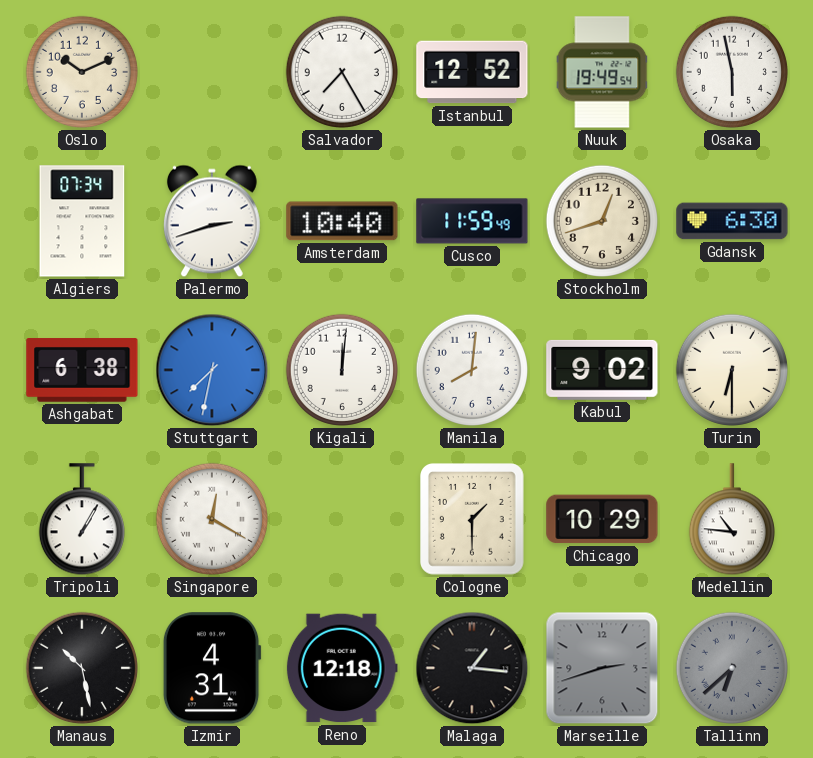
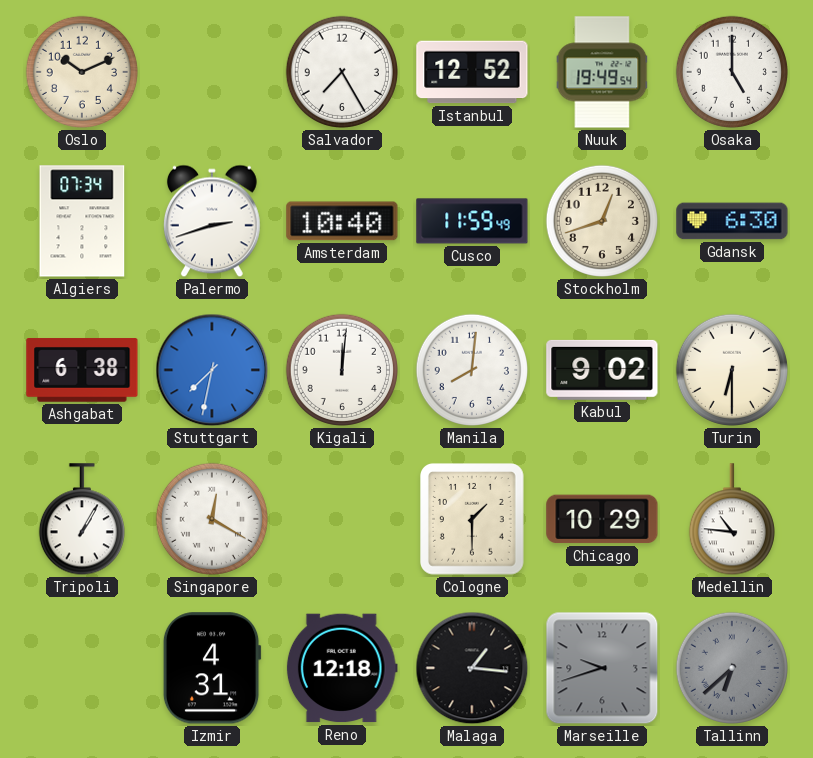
Osaka: 5:58 -> 5:00 (732, 72)
Manaus: 10:28 -> none (82, 668)
Marseille: 2:42 -> 9:42 (602, 668)
